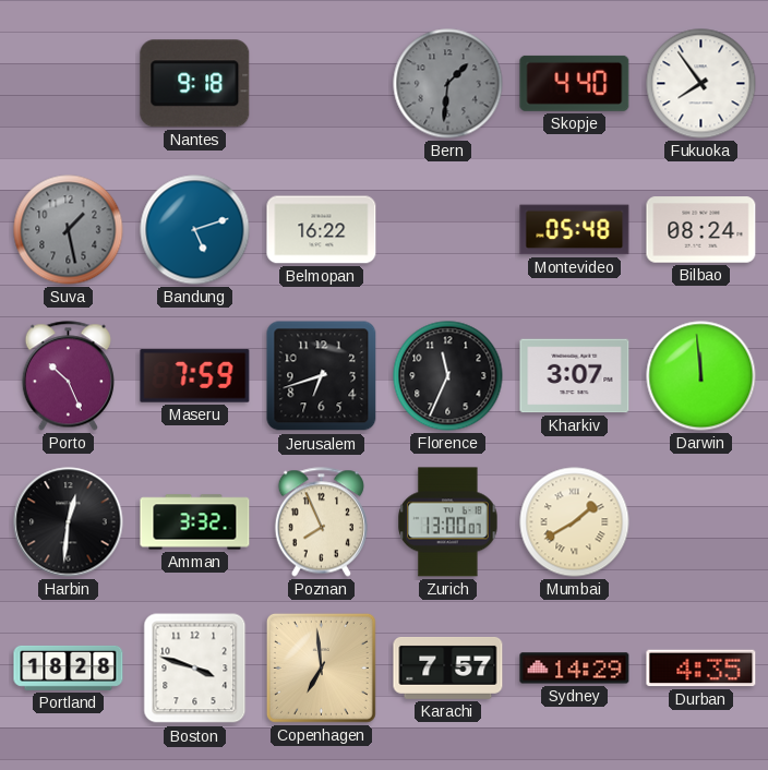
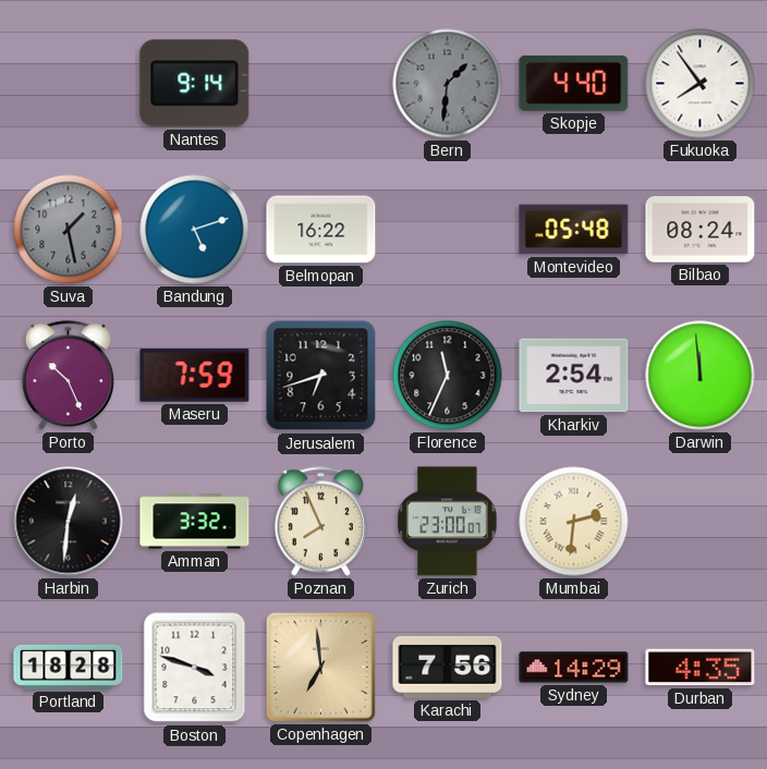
Nantes: 9:18 -> 9:14 (195, 84)
Kharkiv: 3:07 -> 2:54 (574, 376)
Zurich: 13:00 -> 23:00 (448, 522)
Mumbai: 1:40 -> 2:31 (574, 522)
Karachi: 7:57 -> 7:56 (448, 667)
